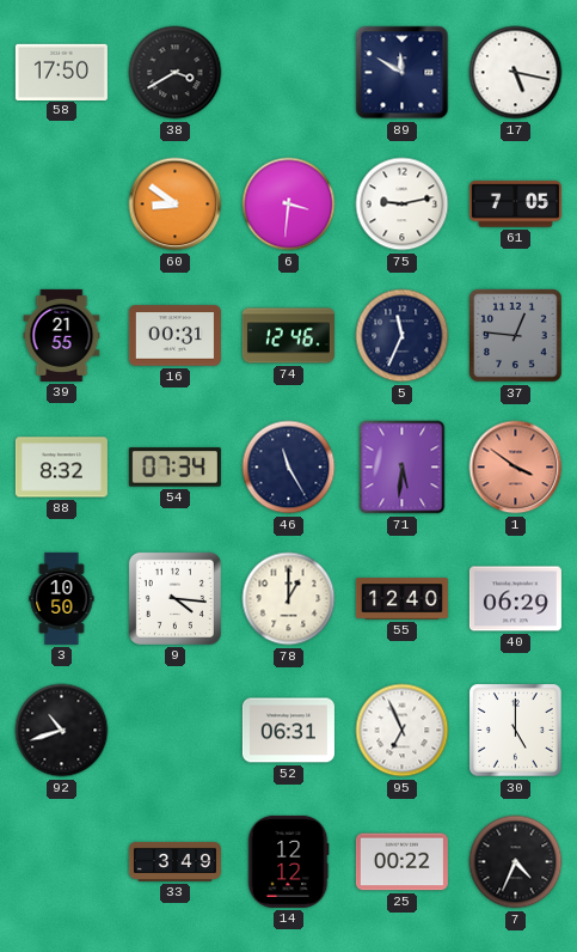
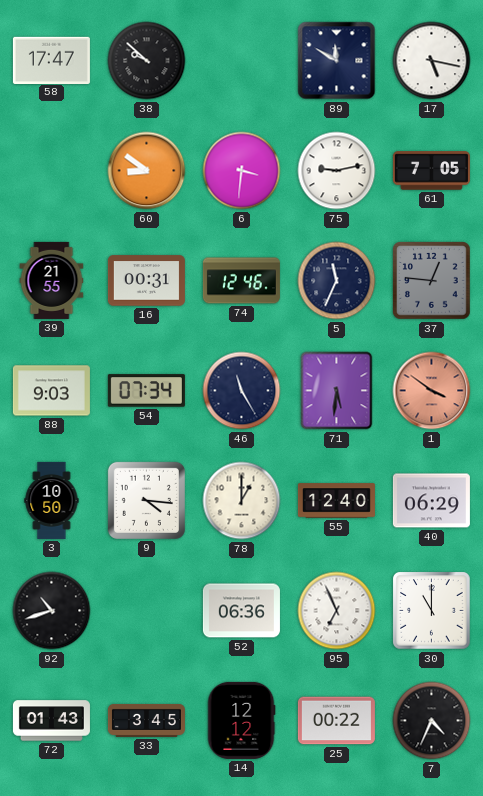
58: 17:50 -> 17:47 (51, 60)
38: 3:40 -> 9:52 (147, 61)
88: 8:32 -> 9:03 (51, 391)
52: 06:31 -> 06:36 (241, 611)
30: 5:00 -> 11:00 (432, 611)
72: none -> 01:43 (51, 721)
33: 3:49 -> 3:45 (146, 720)
